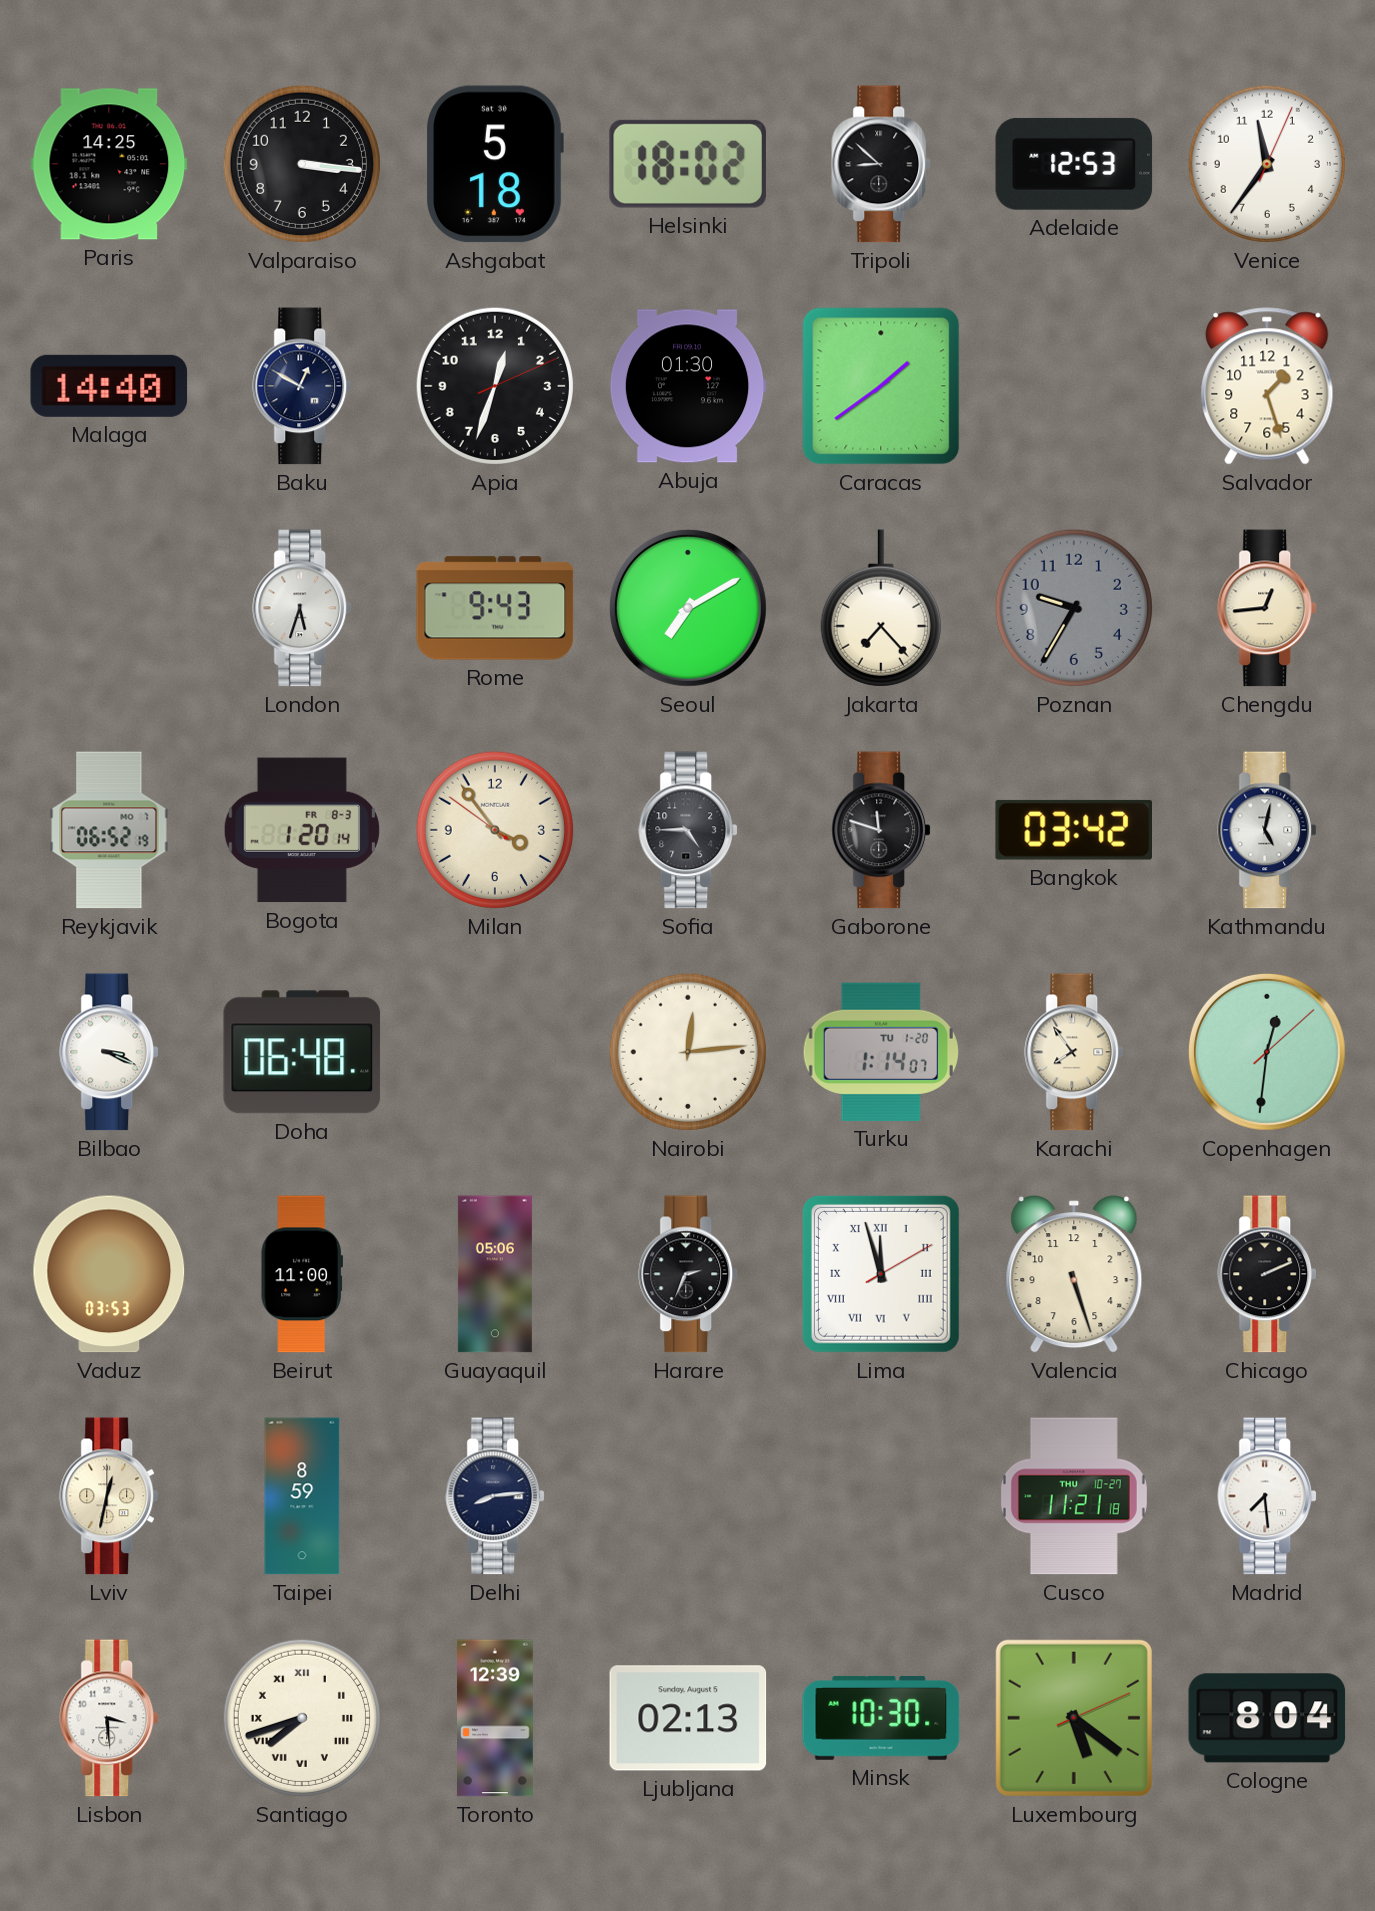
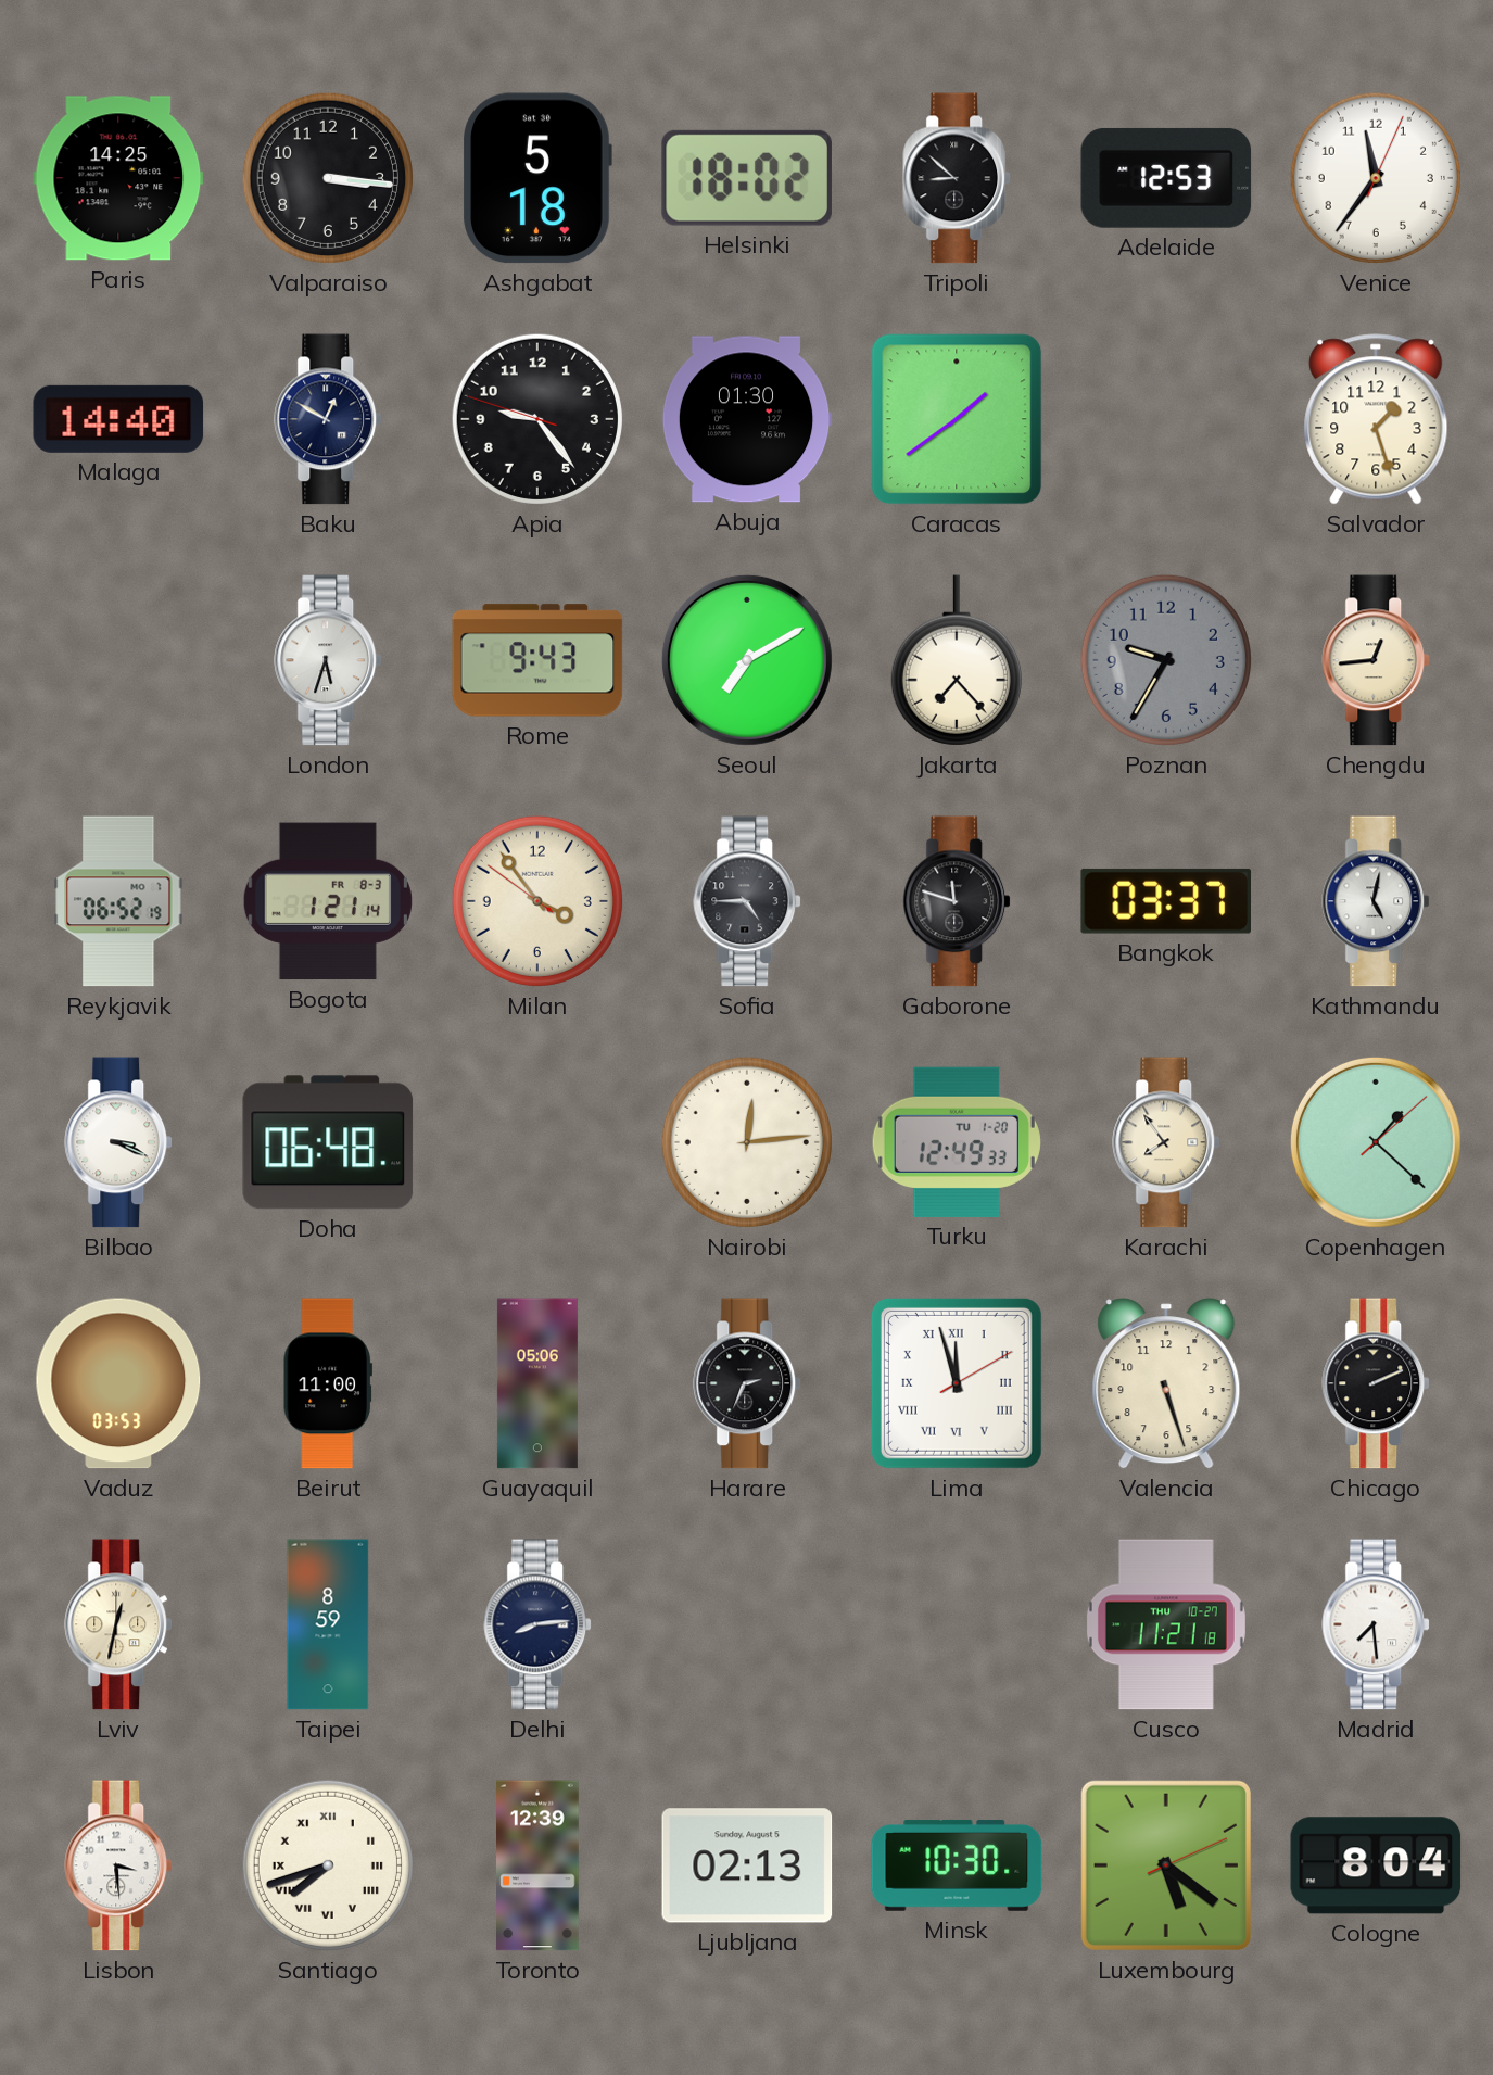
Apia: 12:33 -> 9:23 (537, 419)
Bogota: 1:20 -> 1:21 (328, 901)
Bangkok: 03:42 -> 03:37 (1165, 901)
Turku: 1:14 -> 12:49 (957, 1142)
Copenhagen: 12:31 -> 1:22 (1376, 1142)
